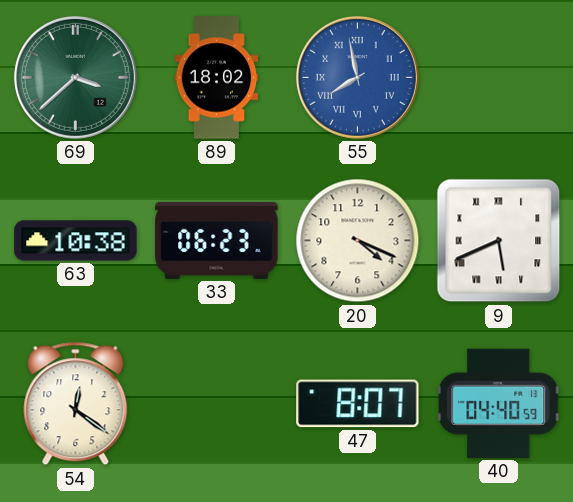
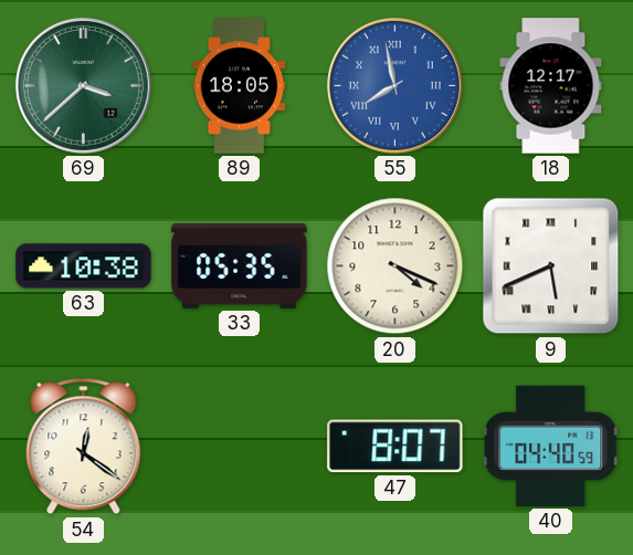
89: 18:02 -> 18:05 (240, 86)
18: none -> 12:17 (551, 86)
33: 06:23 -> 05:35 (240, 265)
